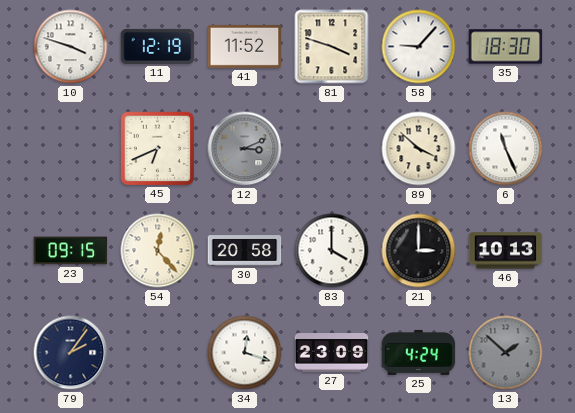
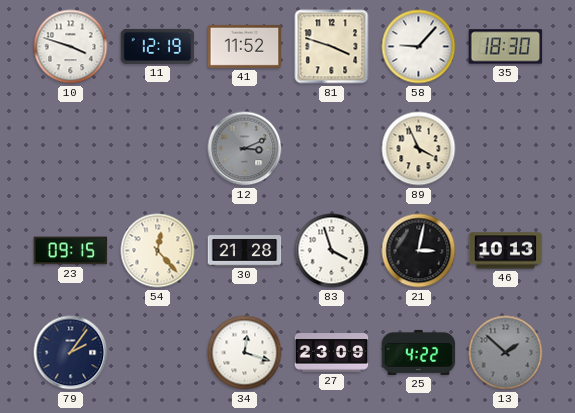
45: 6:41 -> none (157, 148)
89: 3:52 -> 3:56 (419, 149)
6: 11:26 -> none (506, 149)
30: 20:58 -> 21:28 (245, 251)
83: 4:00 -> 3:57 (332, 251)
21: 3:00 -> 3:02 (419, 251)
25: 4:24 -> 4:22 (419, 352)
